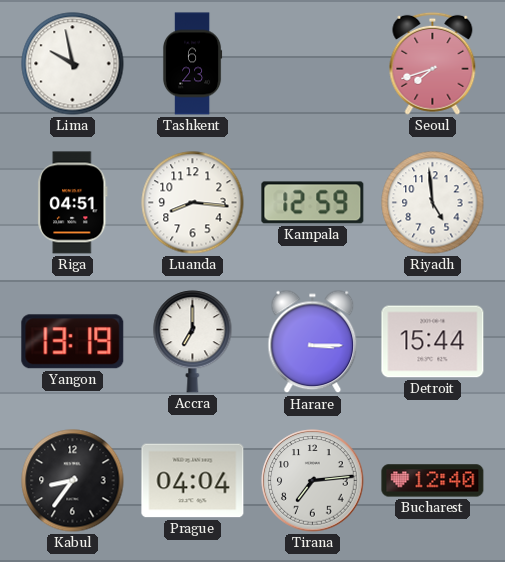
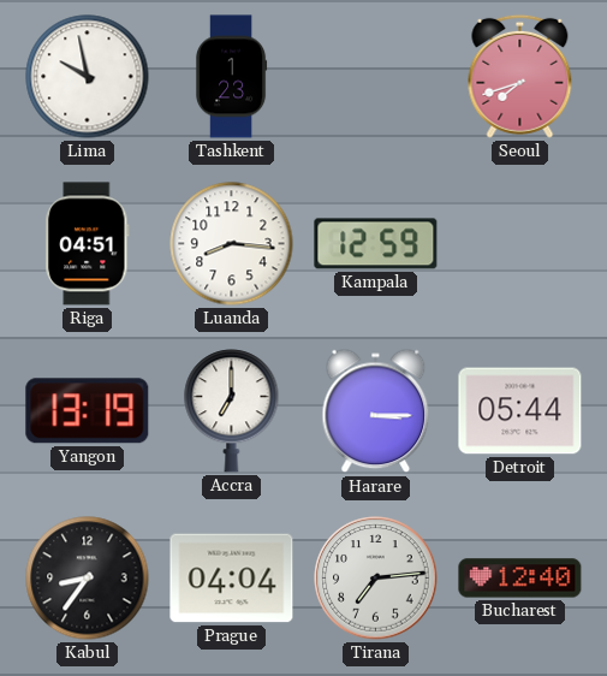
Tashkent: 6:23 -> 1:23 (231, 77)
Riyadh: 4:59 -> none (433, 203)
Detroit: 15:44 -> 05:44 (520, 411)
